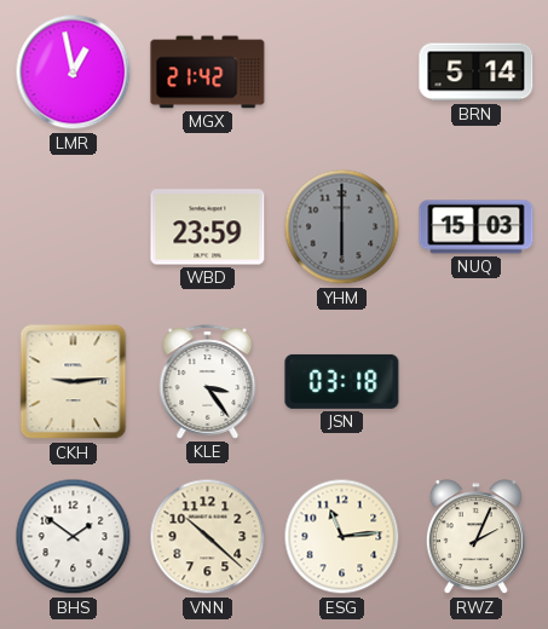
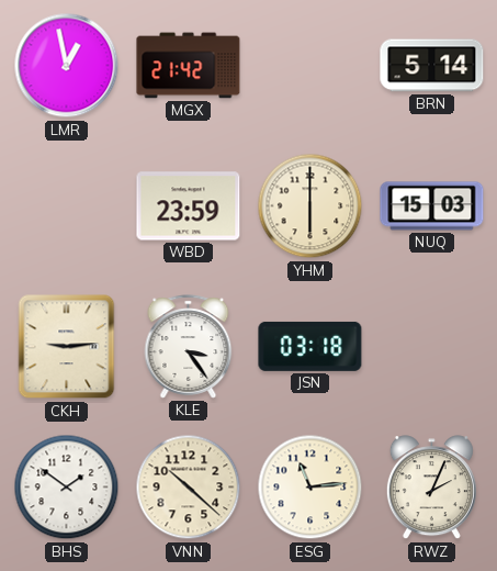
YHM dial: grey -> cream (310, 206)
